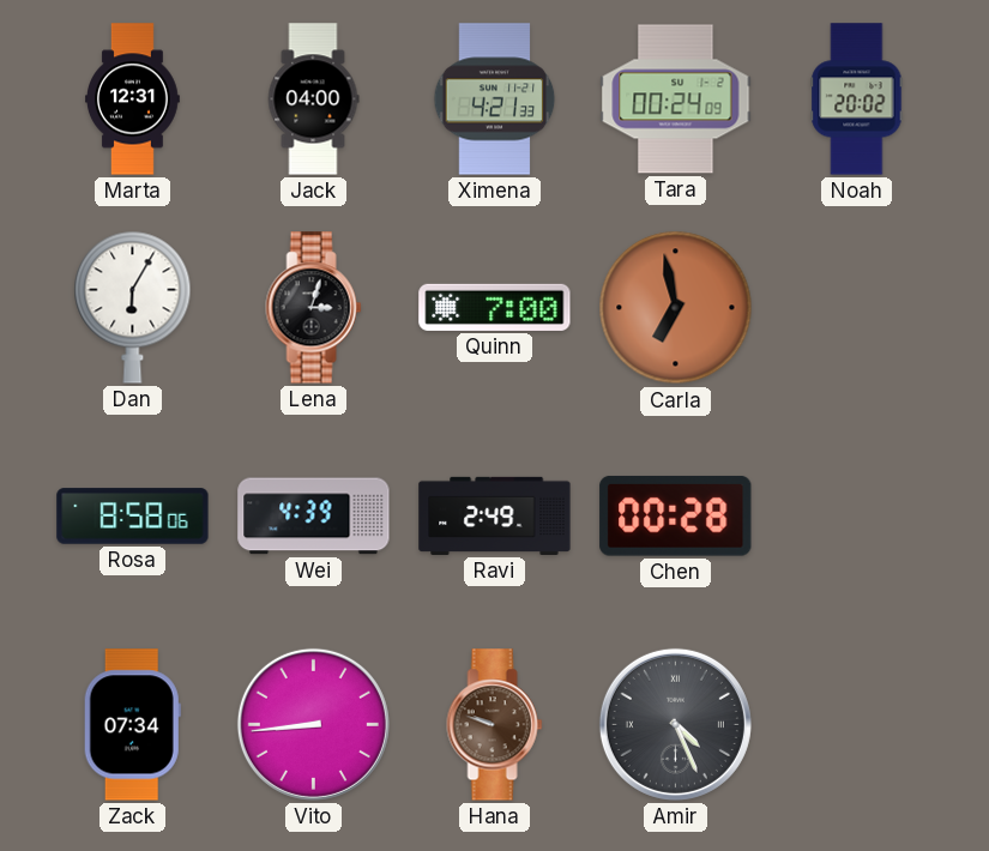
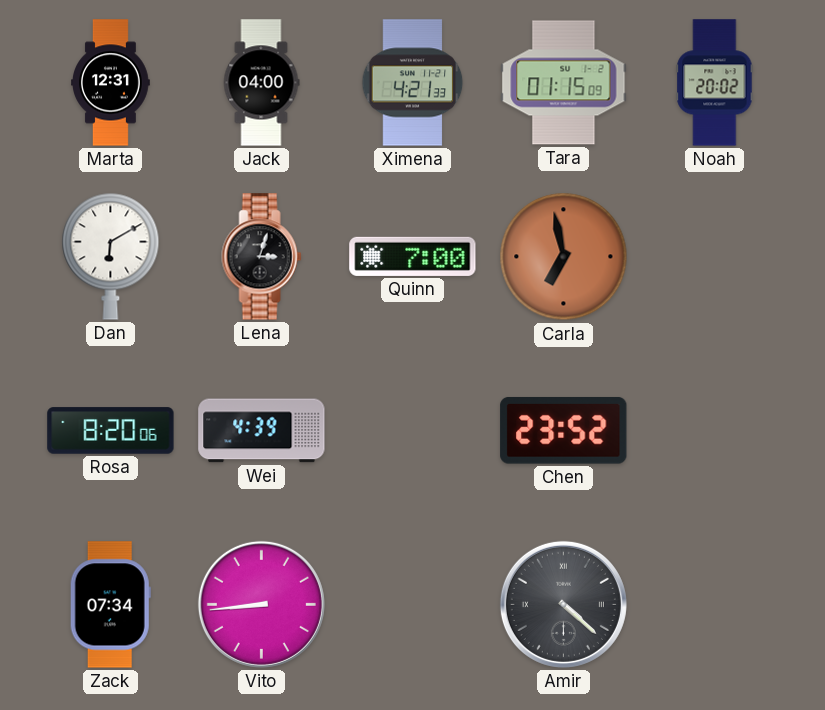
Tara: 00:24 -> 01:15 (564, 83)
Dan: 6:05 -> 6:10 (111, 256)
Rosa: 8:58 -> 8:20 (111, 431)
Ravi: 2:49 -> none (495, 515)
Chen: 00:28 -> 23:52 (564, 430)
Hana: 9:48 -> none (495, 725)
Amir: 4:26 -> 4:22 (563, 604)
